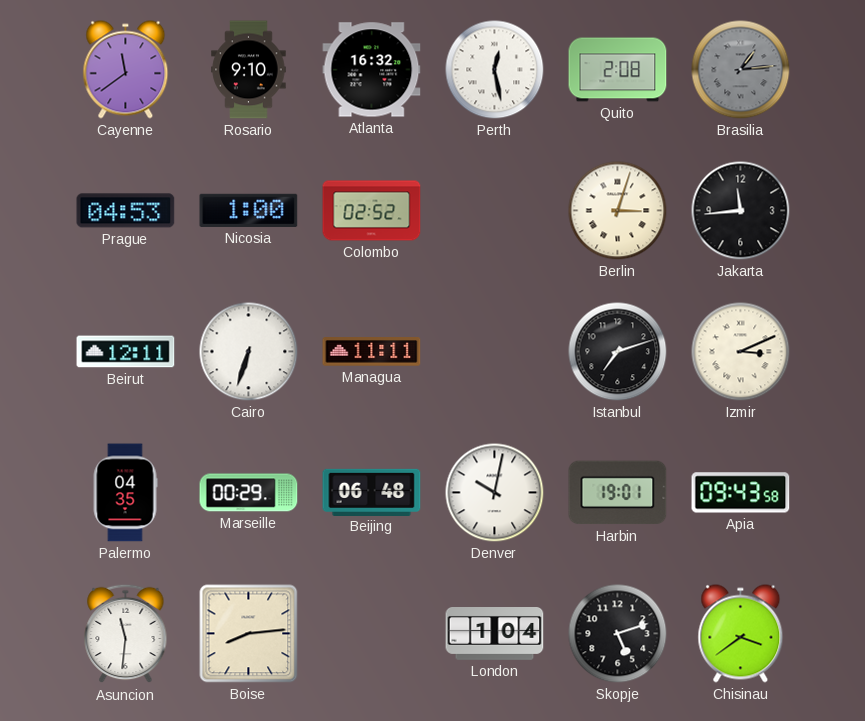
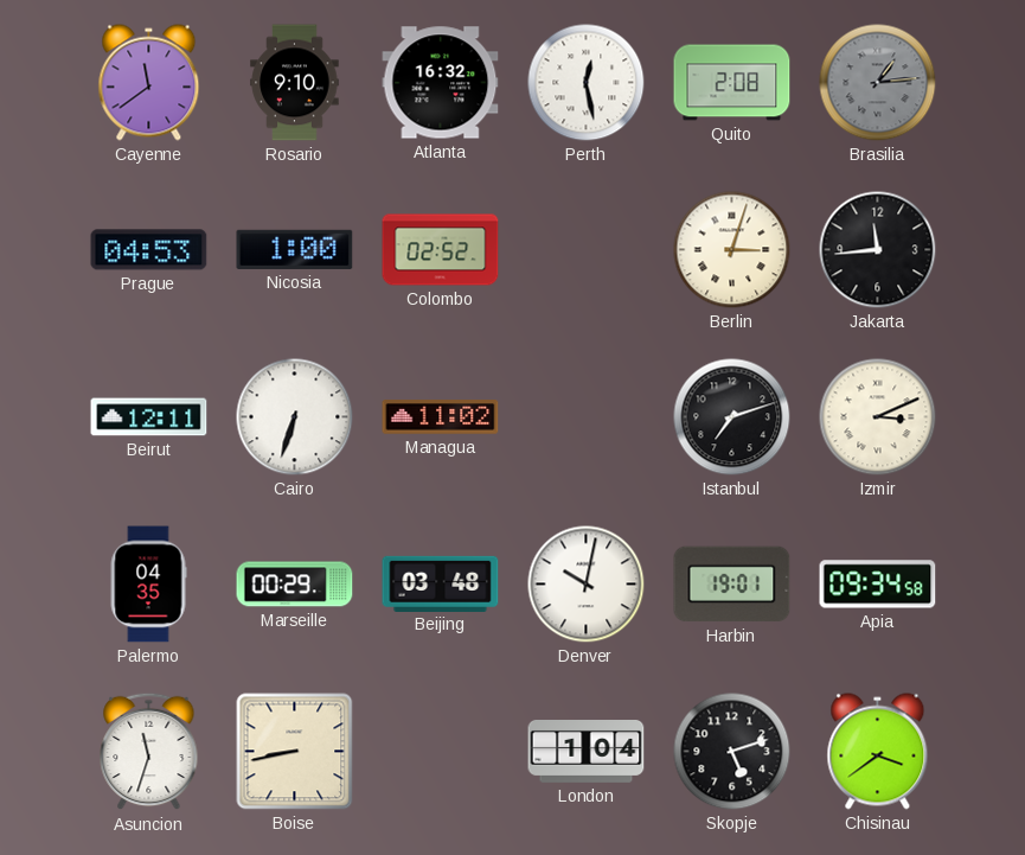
Managua: 11:11 -> 11:02 (441, 417)
Beijing: 06:48 -> 03:48 (441, 583)
Apia: 09:43 -> 09:34 (878, 585)
Asuncion: 11:31 -> 11:33 (149, 752)
Boise: 8:14 -> 8:43 (295, 752)
